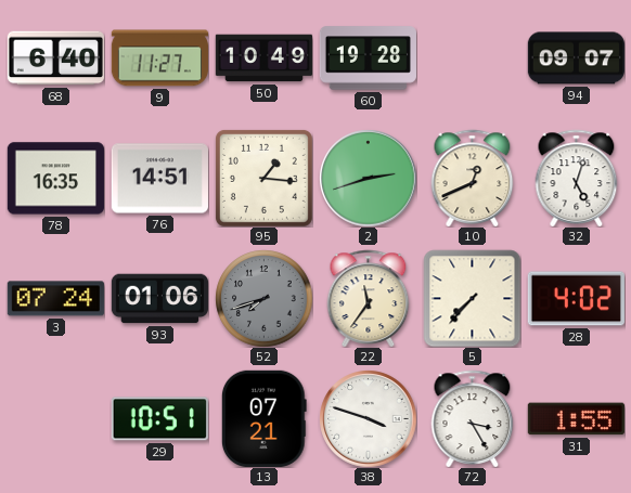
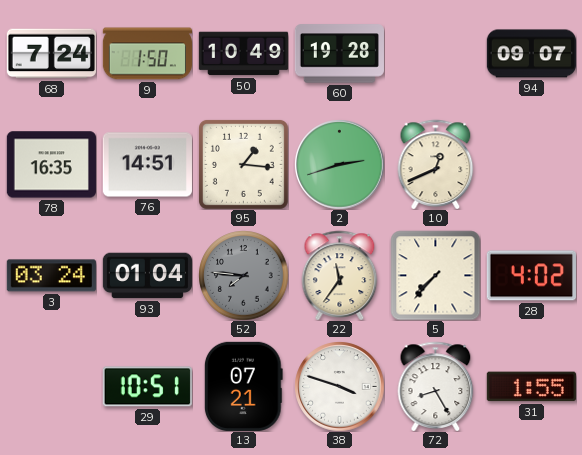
68: 6:40 -> 7:24 (51, 54)
9: 11:27 -> 1:50 (147, 54)
32: 5:03 -> none (577, 178)
3: 07:24 -> 03:24 (51, 276)
93: 01:06 -> 01:04 (147, 276)
52: 7:42 -> 7:46 (243, 275)
72: 3:25 -> 8:25 (436, 386)
